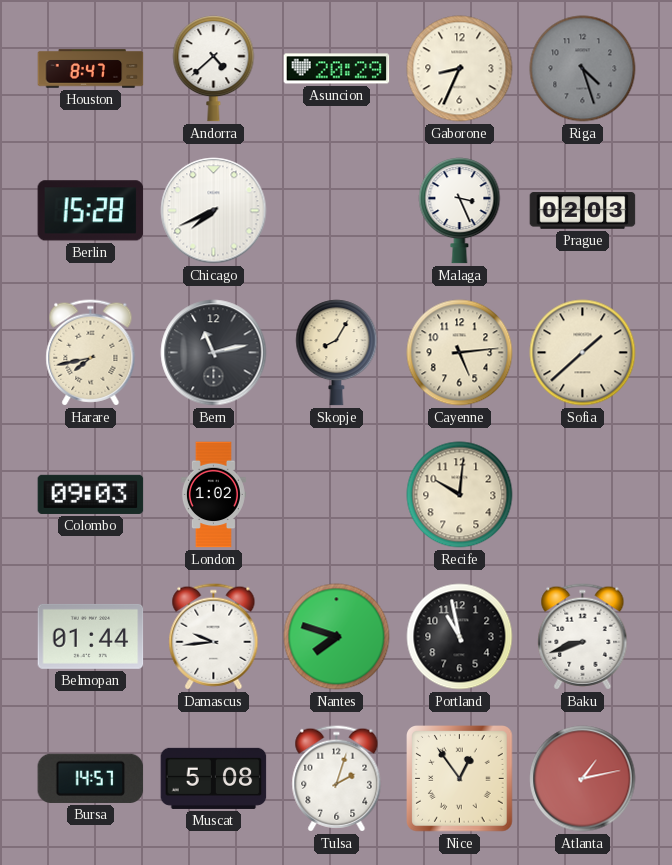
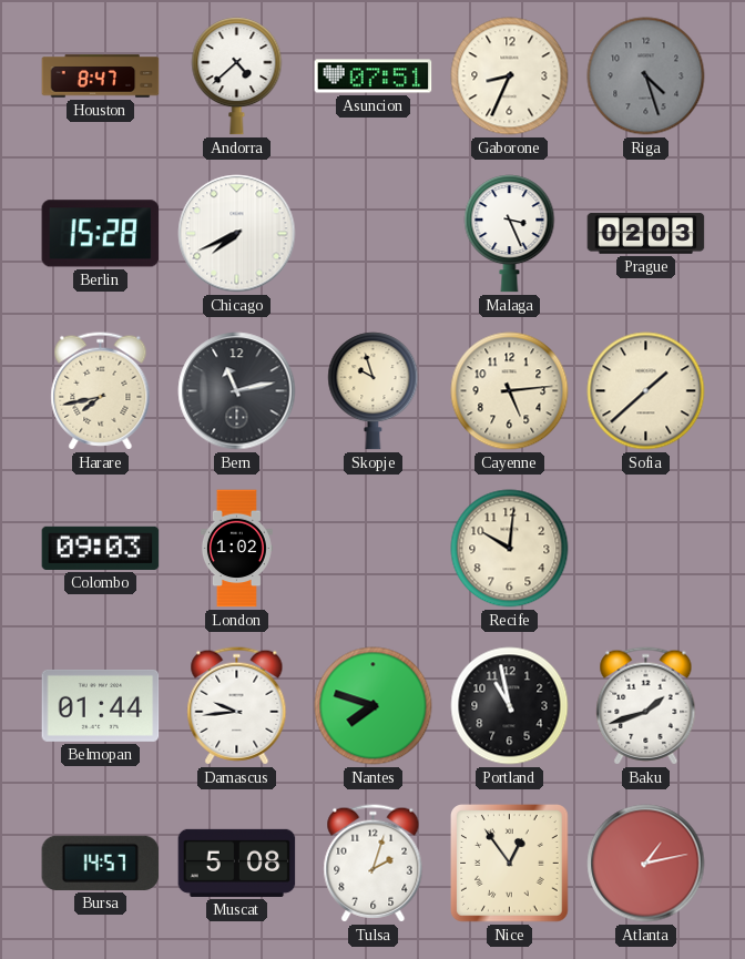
Asuncion: 20:29 -> 07:51 (374, 76)
Skopje: 8:05 -> 9:57 (374, 391)
Baku: 8:42 -> 1:42 (646, 706)
